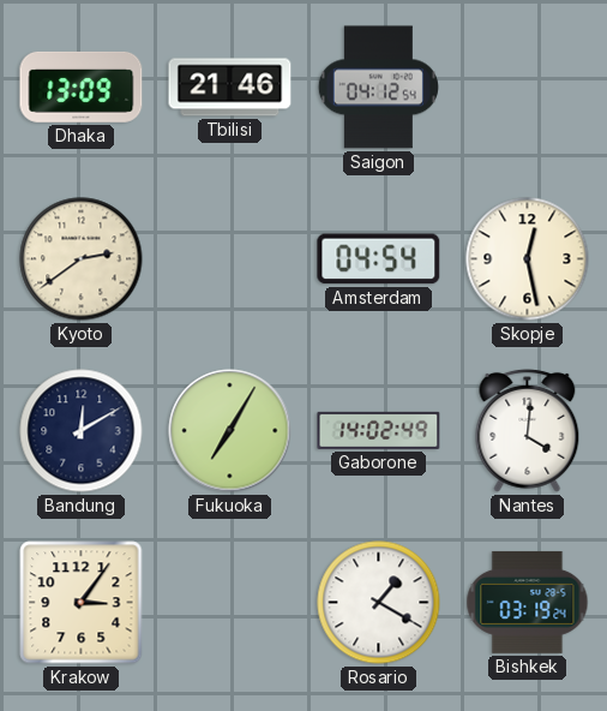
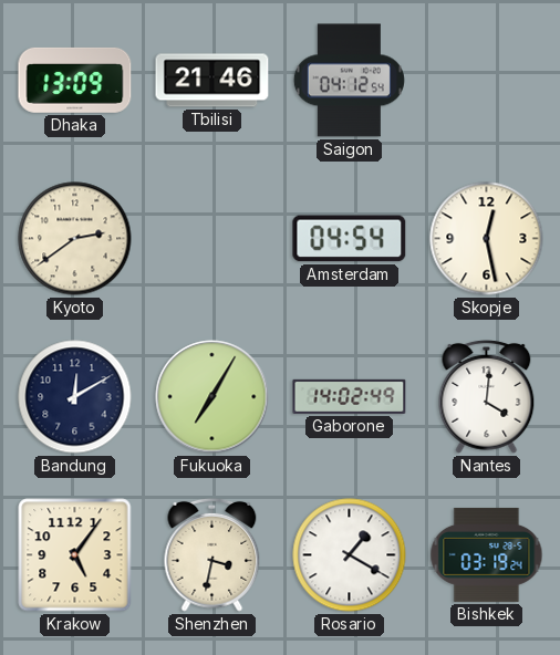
Krakow: 3:06 -> 5:06 (75, 555)
Shenzhen: none -> 3:32 (212, 554)
